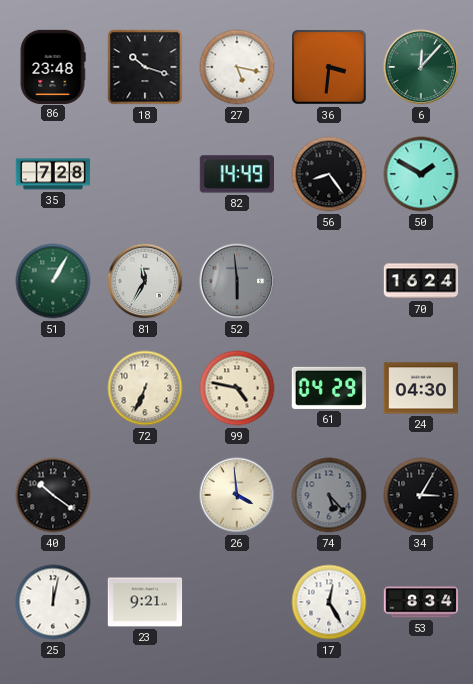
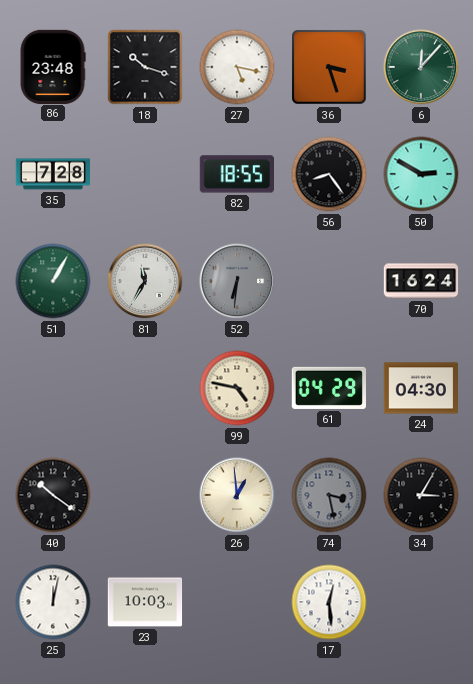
36: 3:31 -> 3:27 (329, 67)
82: 14:49 -> 18:55 (236, 174)
50: 1:50 -> 2:50 (421, 174)
52: 5:59 -> 6:31 (237, 281)
72: 6:34 -> none (145, 388)
26: 3:59 -> 12:59 (237, 495)
74: 5:23 -> 3:28 (329, 495)
23: 9:21 -> 10:03 (145, 602)
17: 12:25 -> 12:29 (329, 602)
53: 8:34 -> none (421, 602)
